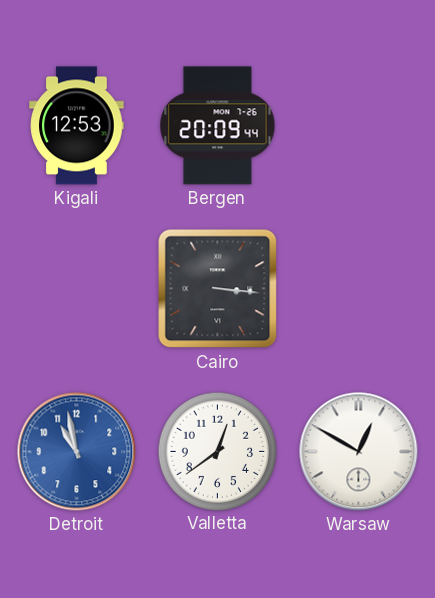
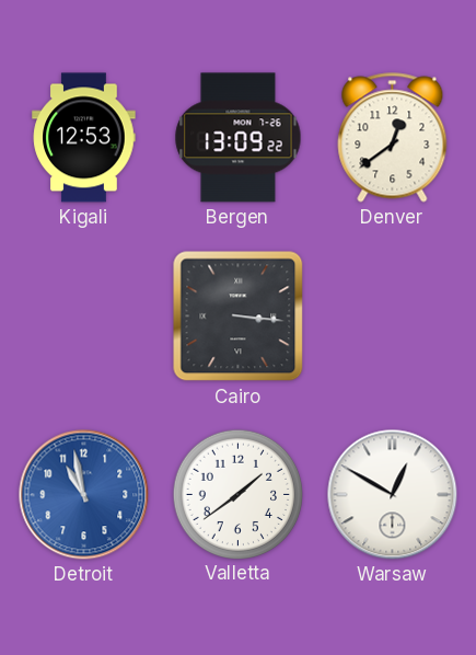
Bergen: 20:09 -> 13:09 (239, 138)
Denver: none -> 12:39 (393, 138)
Valletta: 12:39 -> 1:39 (237, 494)
